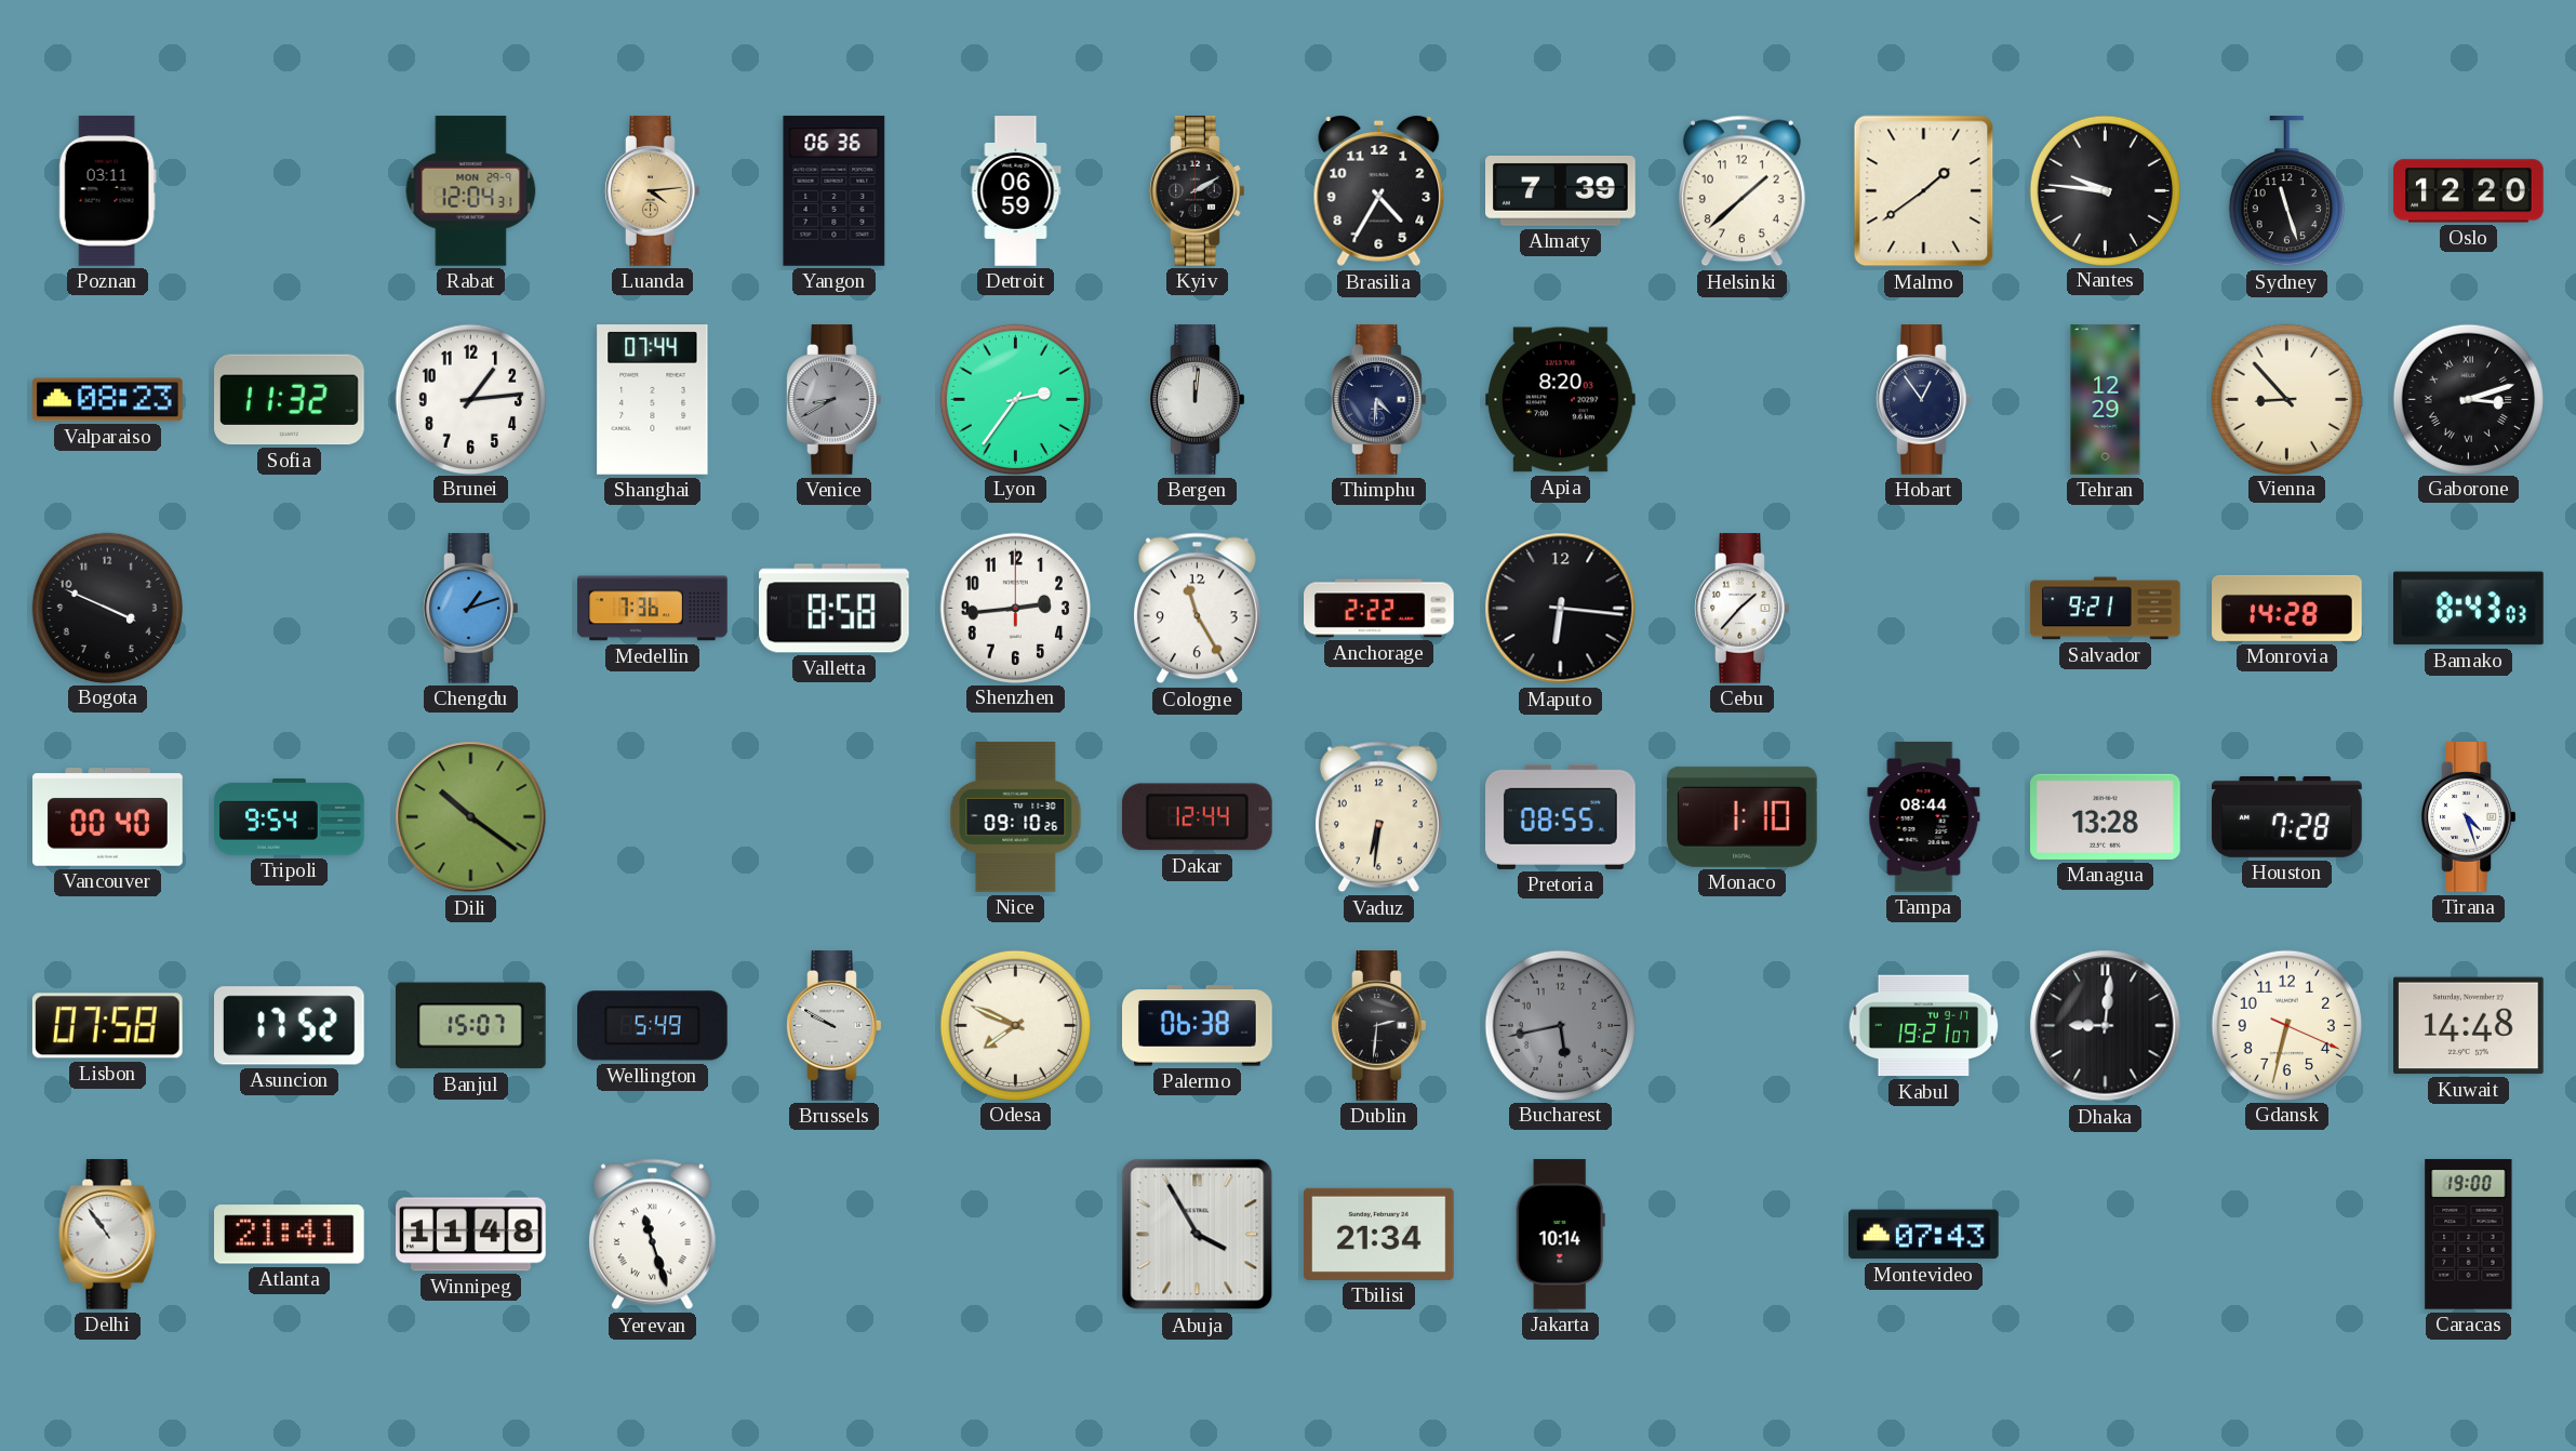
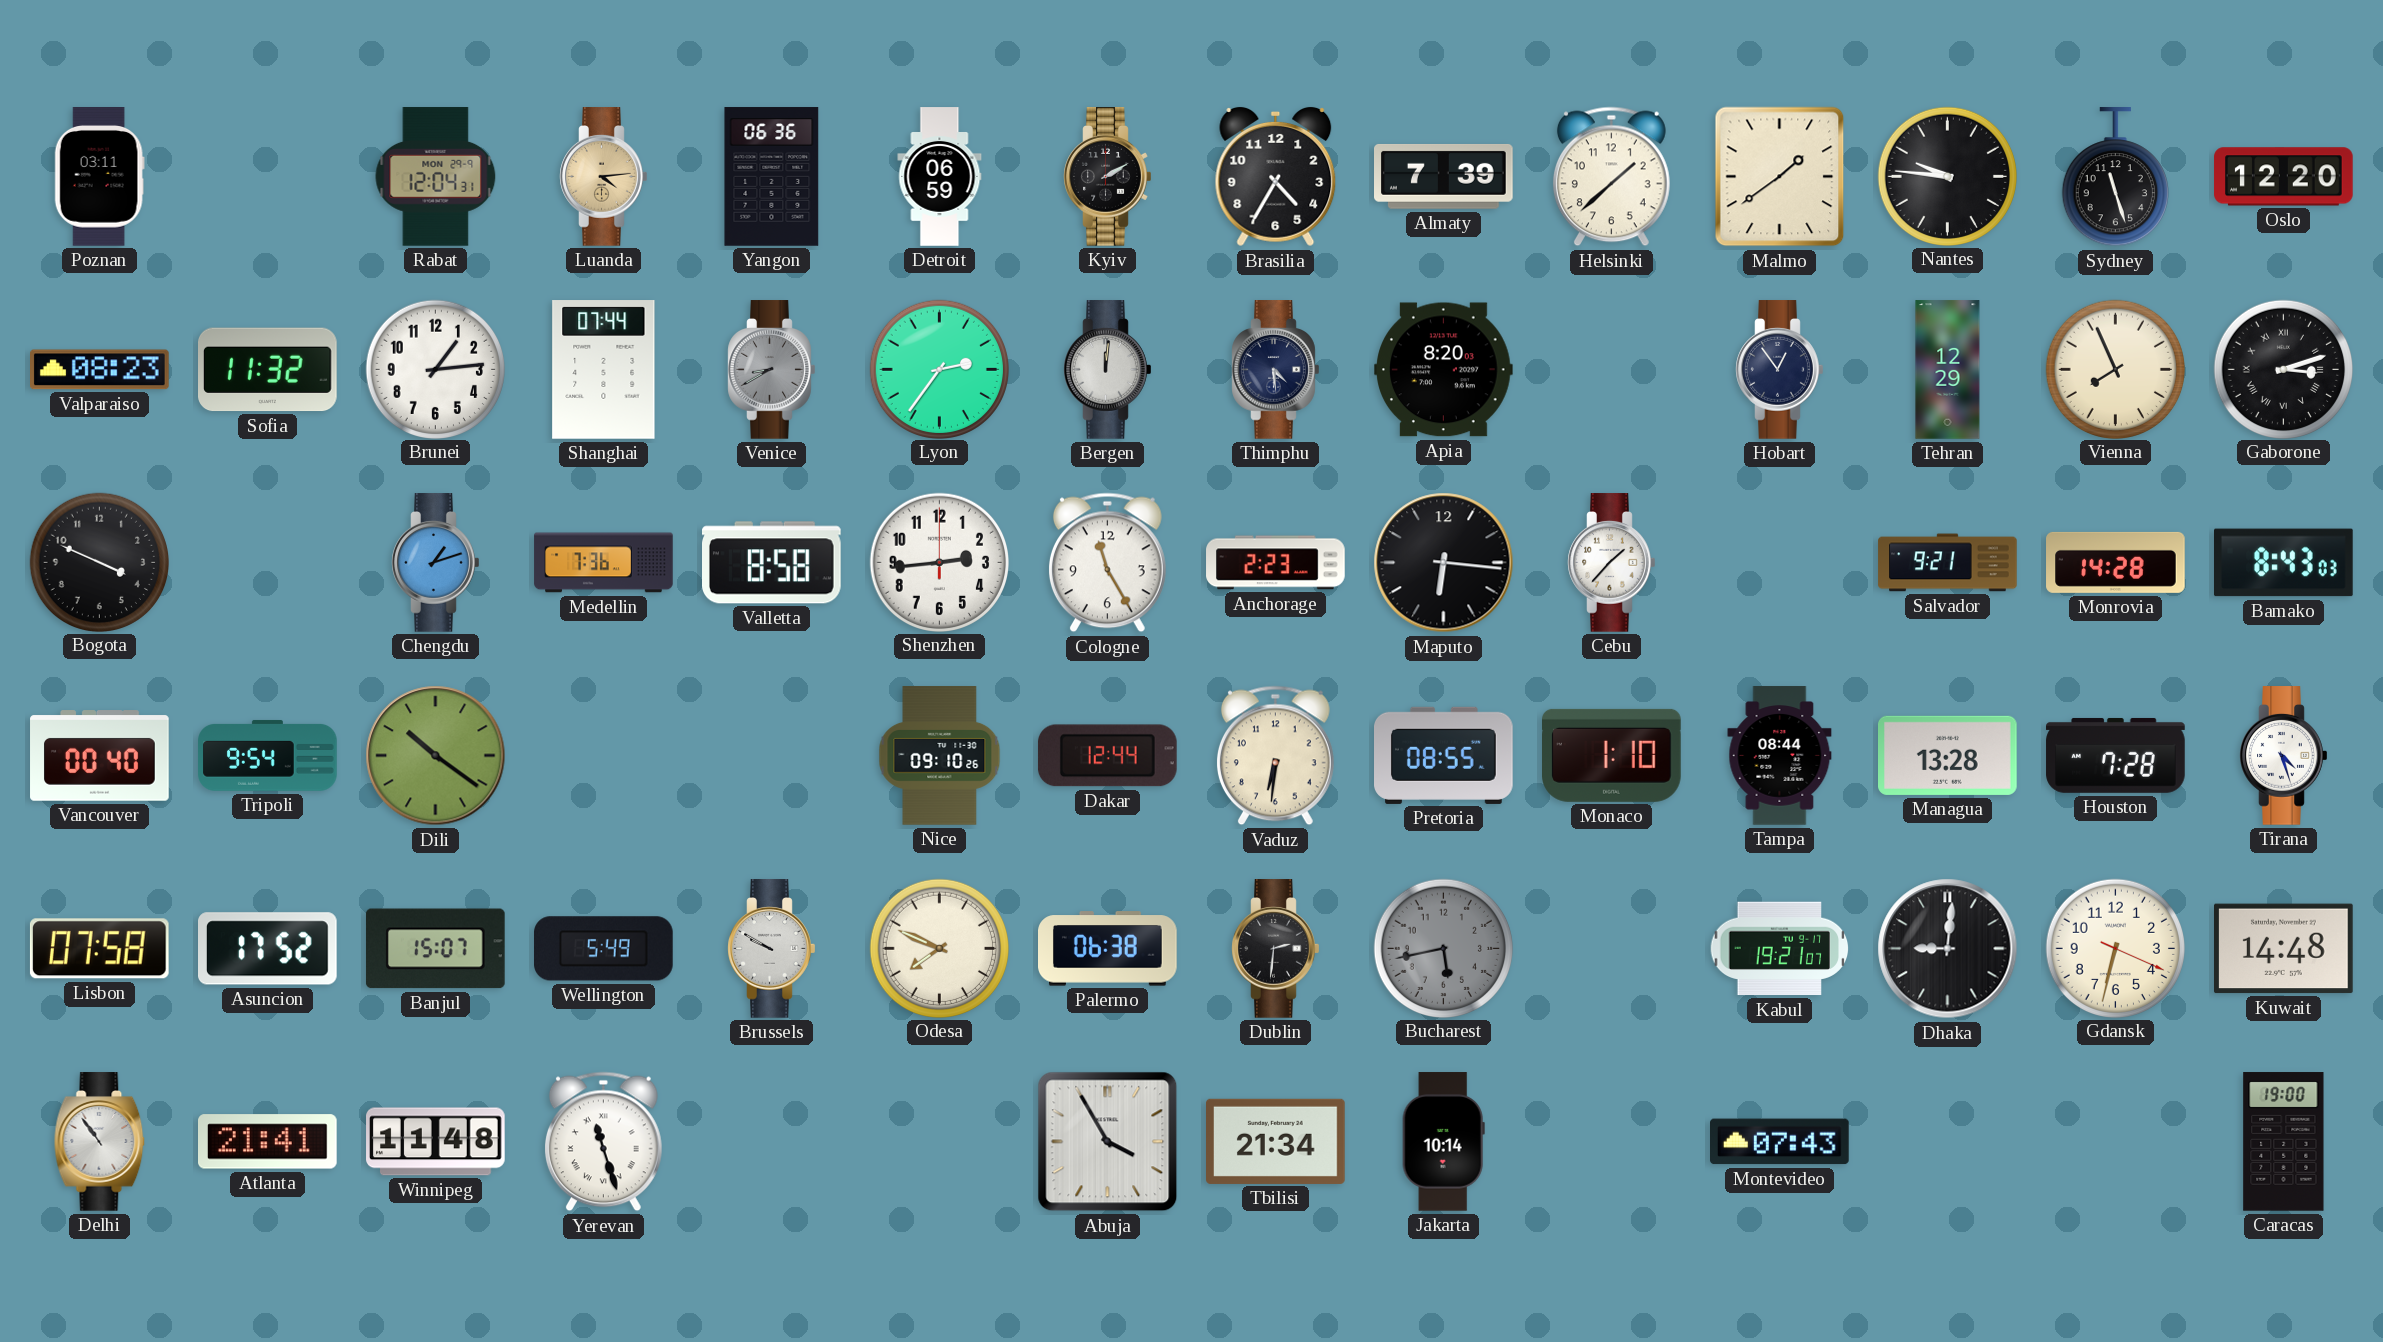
Thimphu: 4:31 -> 4:29 (1276, 370)
Vienna: 8:53 -> 7:56 (2115, 369)
Anchorage: 2:22 -> 2:23 (1276, 563)
